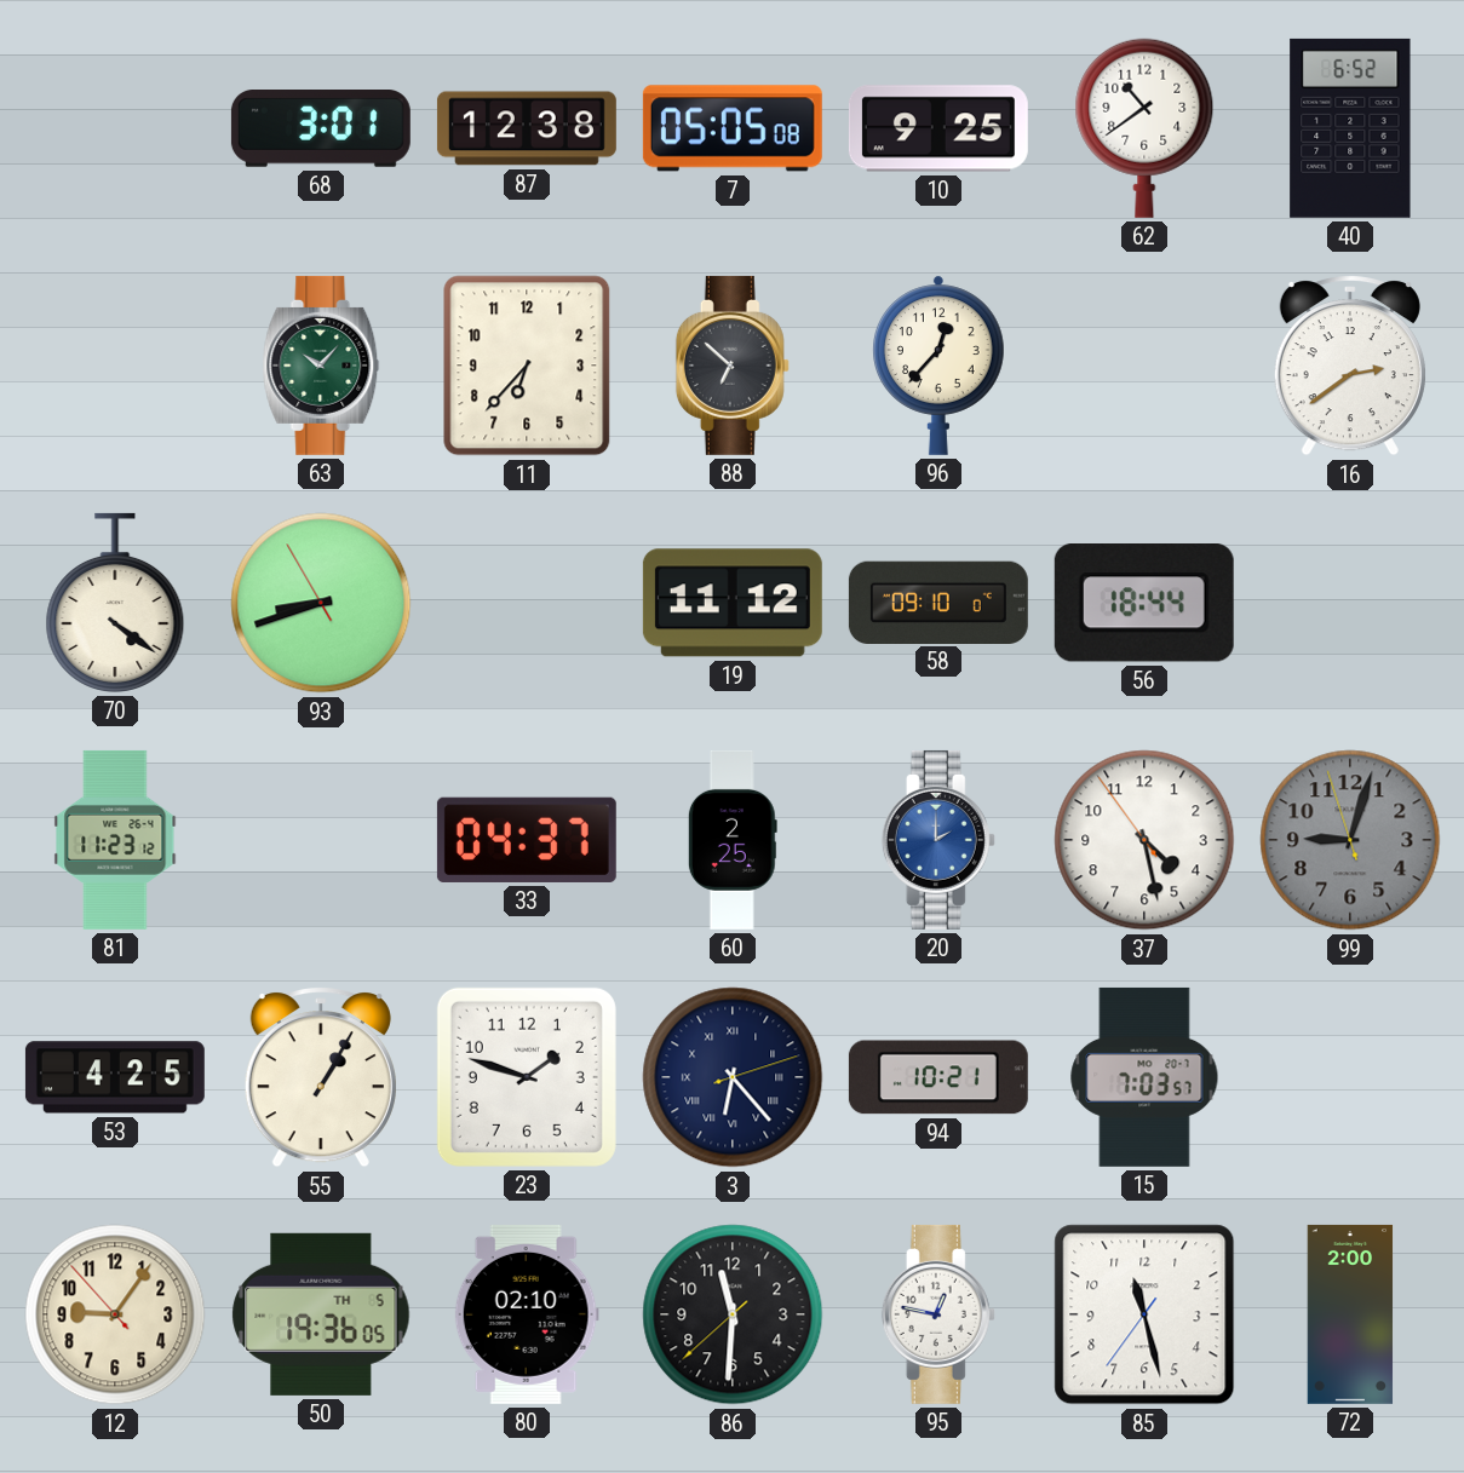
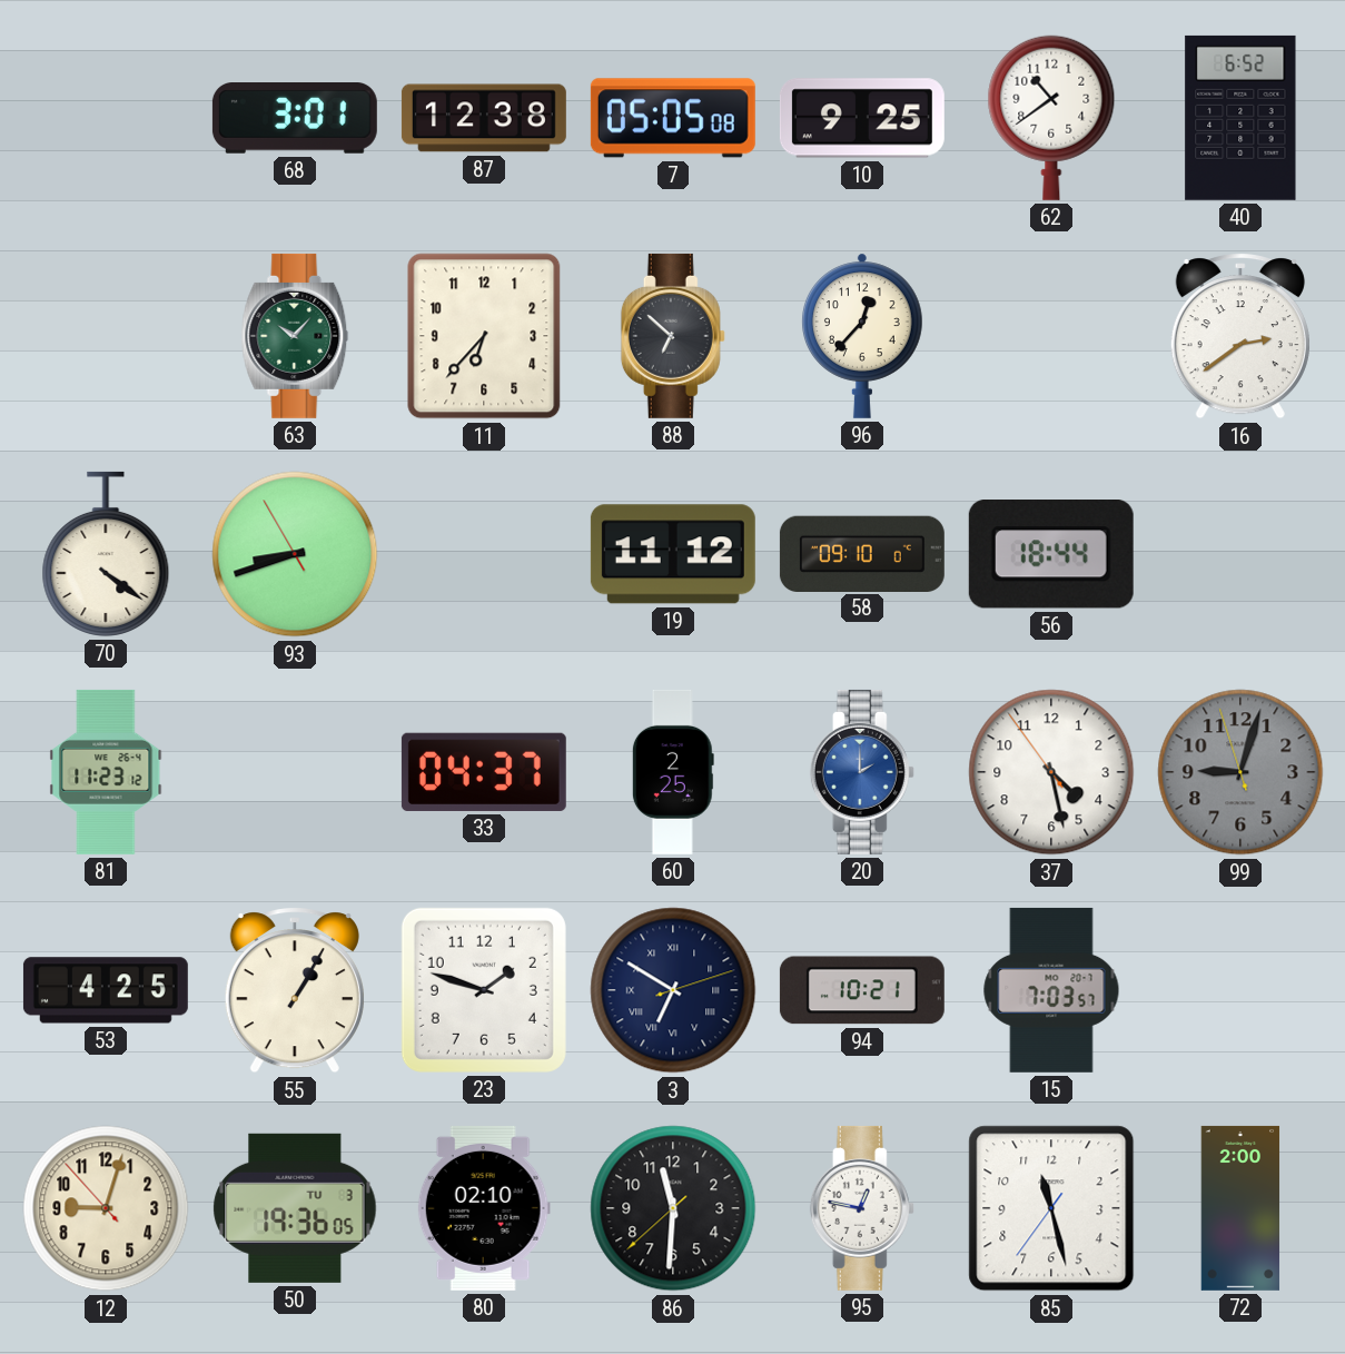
3: 6:23 -> 6:50 (673, 990)
12: 9:05 -> 9:02 (106, 1208)
50 date: TH 5 -> TU 3 (295, 1208)
